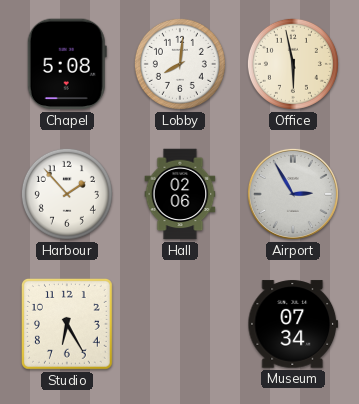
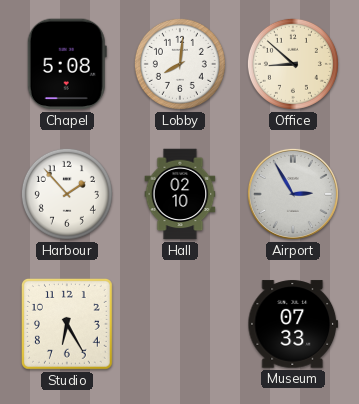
Office: 5:58 -> 8:52 (293, 64)
Hall: 02:06 -> 02:10 (180, 194)
Museum: 07:34 -> 07:33 (293, 324)
